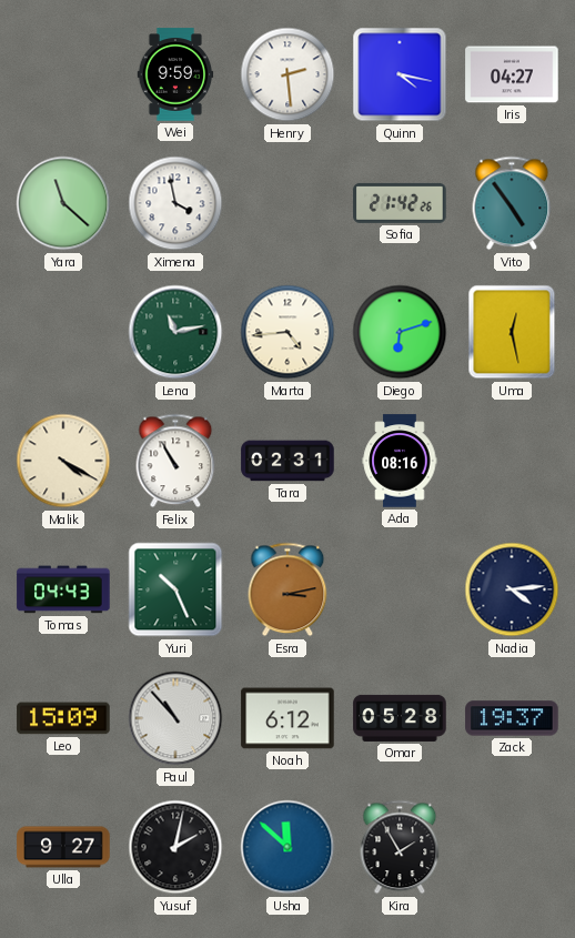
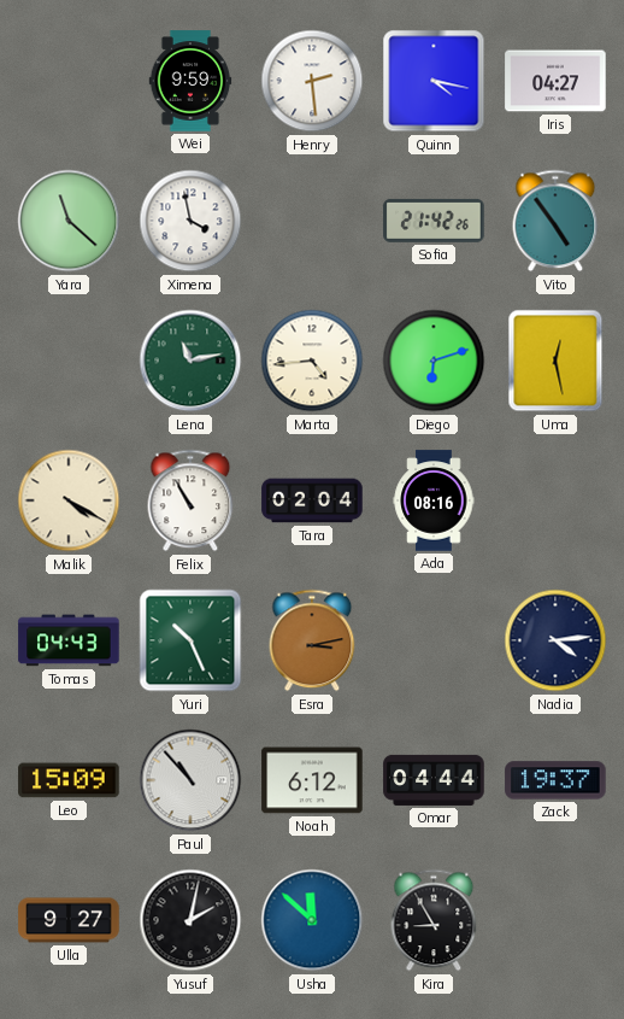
Tara: 02:31 -> 02:04 (312, 500)
Omar: 05:28 -> 04:44 (434, 780)
Kira: 1:55 -> 8:55 (434, 920)
